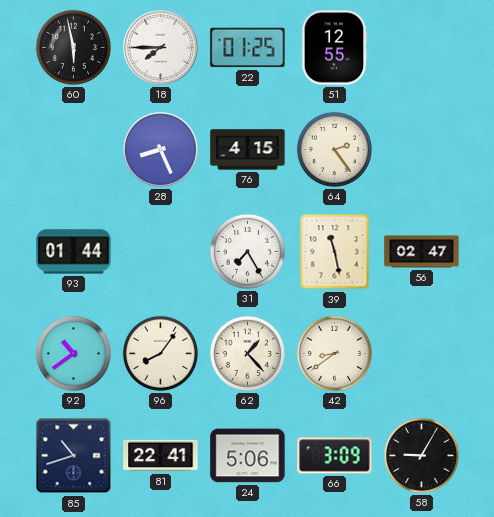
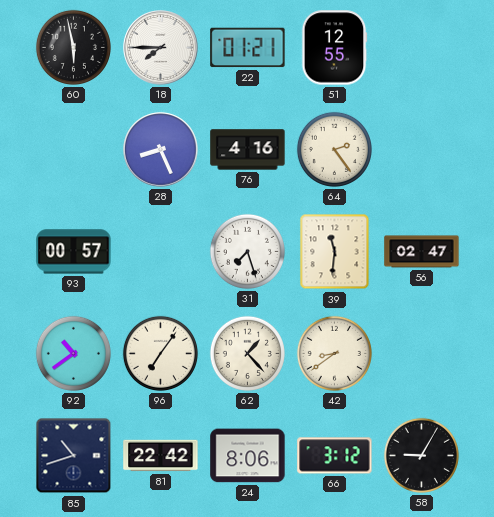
22: 01:25 -> 01:21 (248, 48)
76: 4:15 -> 4:16 (248, 150)
93: 01:44 -> 00:57 (74, 252)
31: 7:25 -> 7:27 (247, 251)
39: 11:28 -> 11:31 (335, 252)
96: 8:06 -> 7:06 (160, 353)
81: 22:41 -> 22:42 (161, 456)
24: 5:06 -> 8:06 (248, 456)
66: 3:09 -> 3:12 (335, 456)
